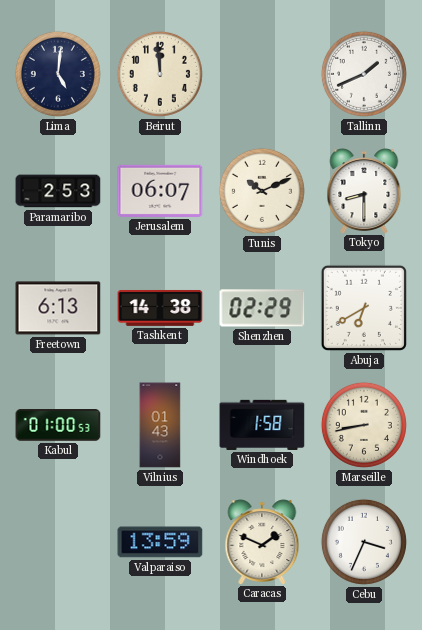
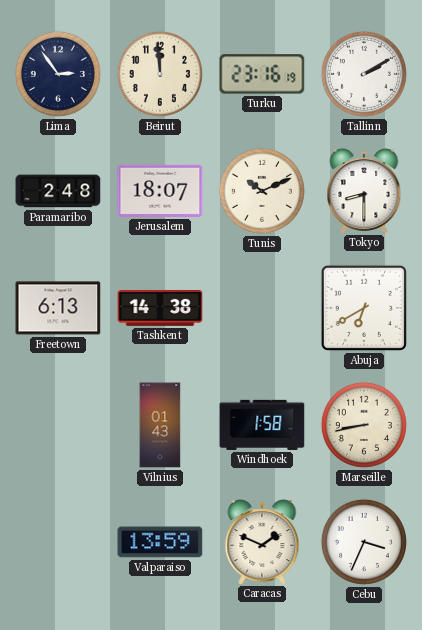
Lima: 5:01 -> 2:54 (58, 74)
Turku: none -> 23:16 (262, 74)
Tallinn: 1:41 -> 2:10 (364, 74)
Paramaribo: 2:53 -> 2:48 (58, 191)
Jerusalem: 06:07 -> 18:07 (160, 191)
Shenzhen: 02:29 -> none (262, 308)
Kabul: 01:00 -> none (58, 425)
